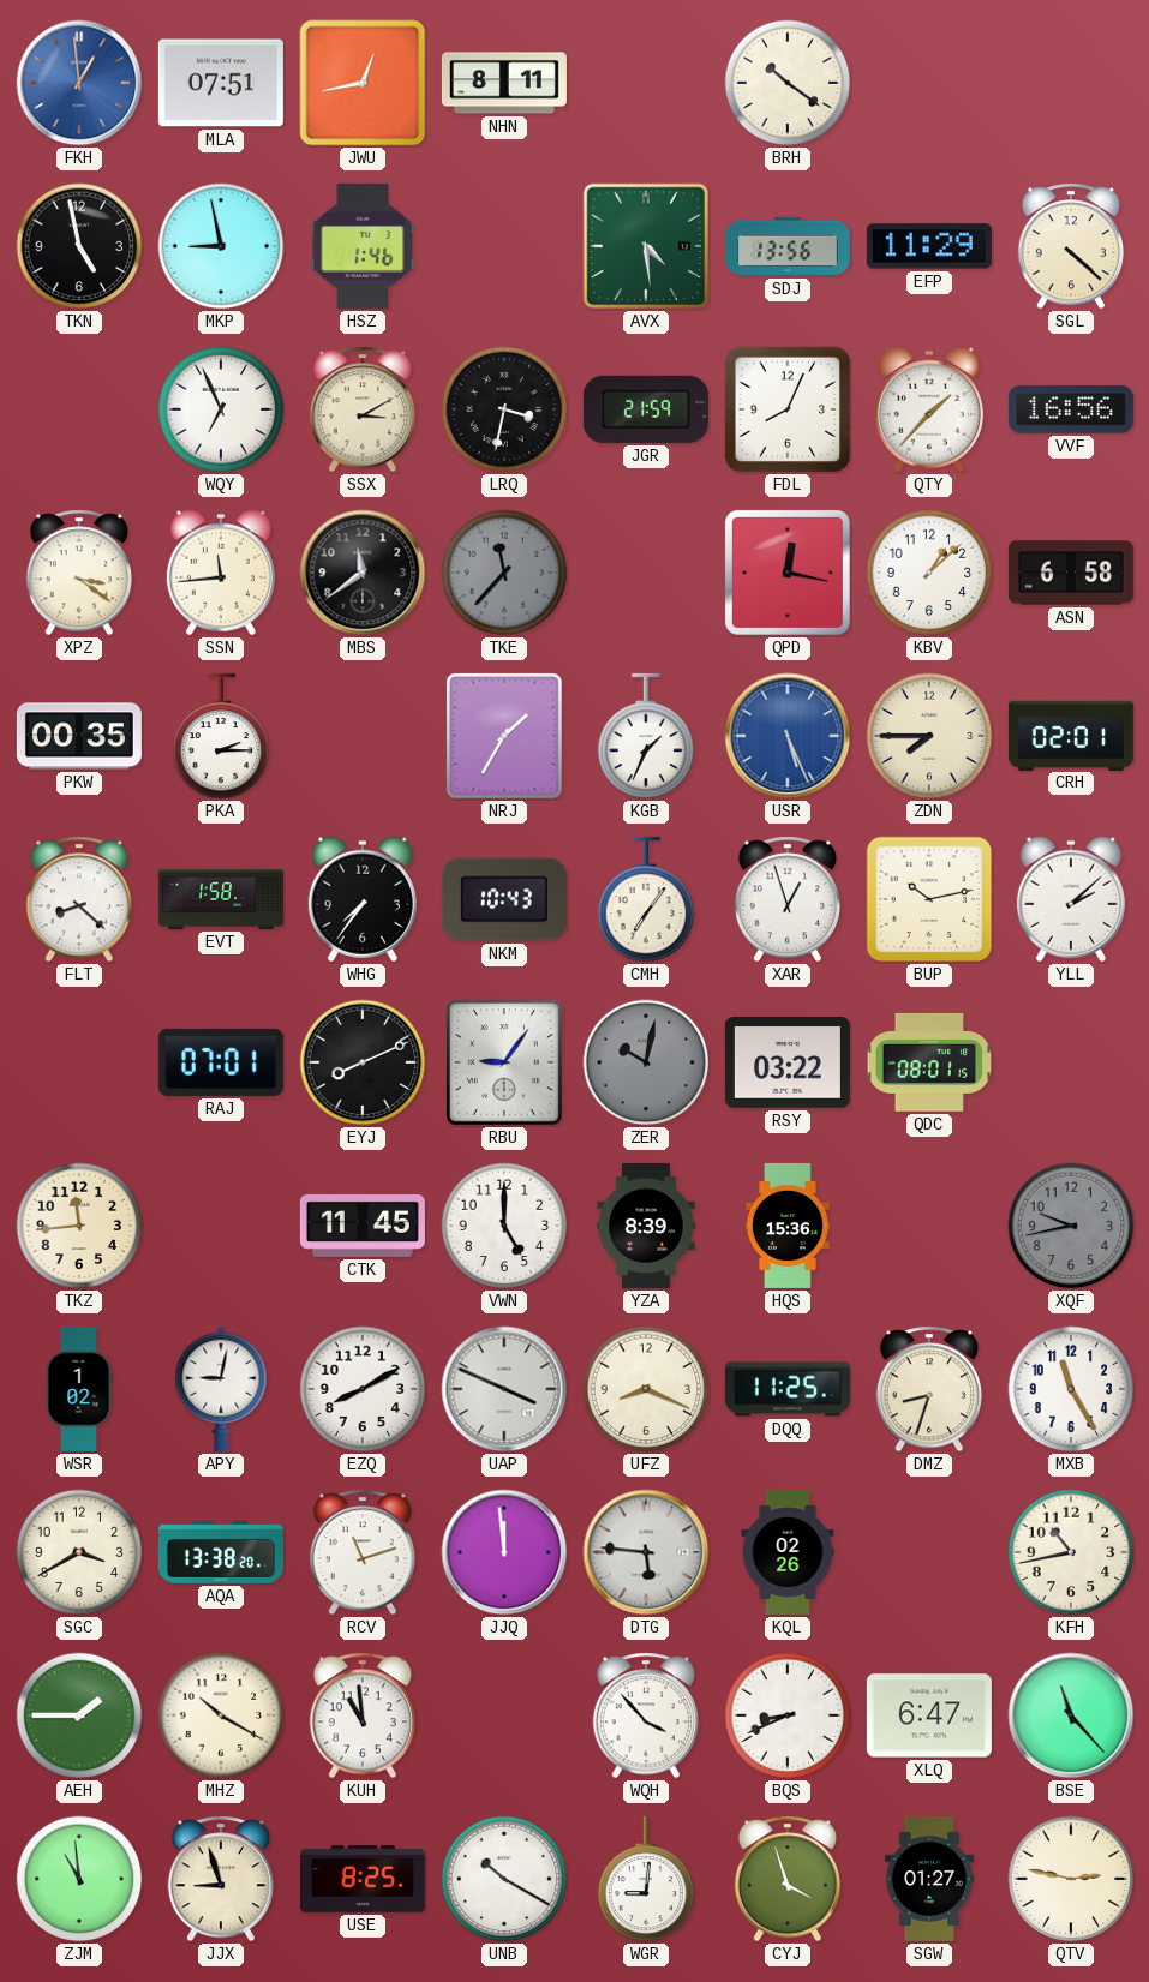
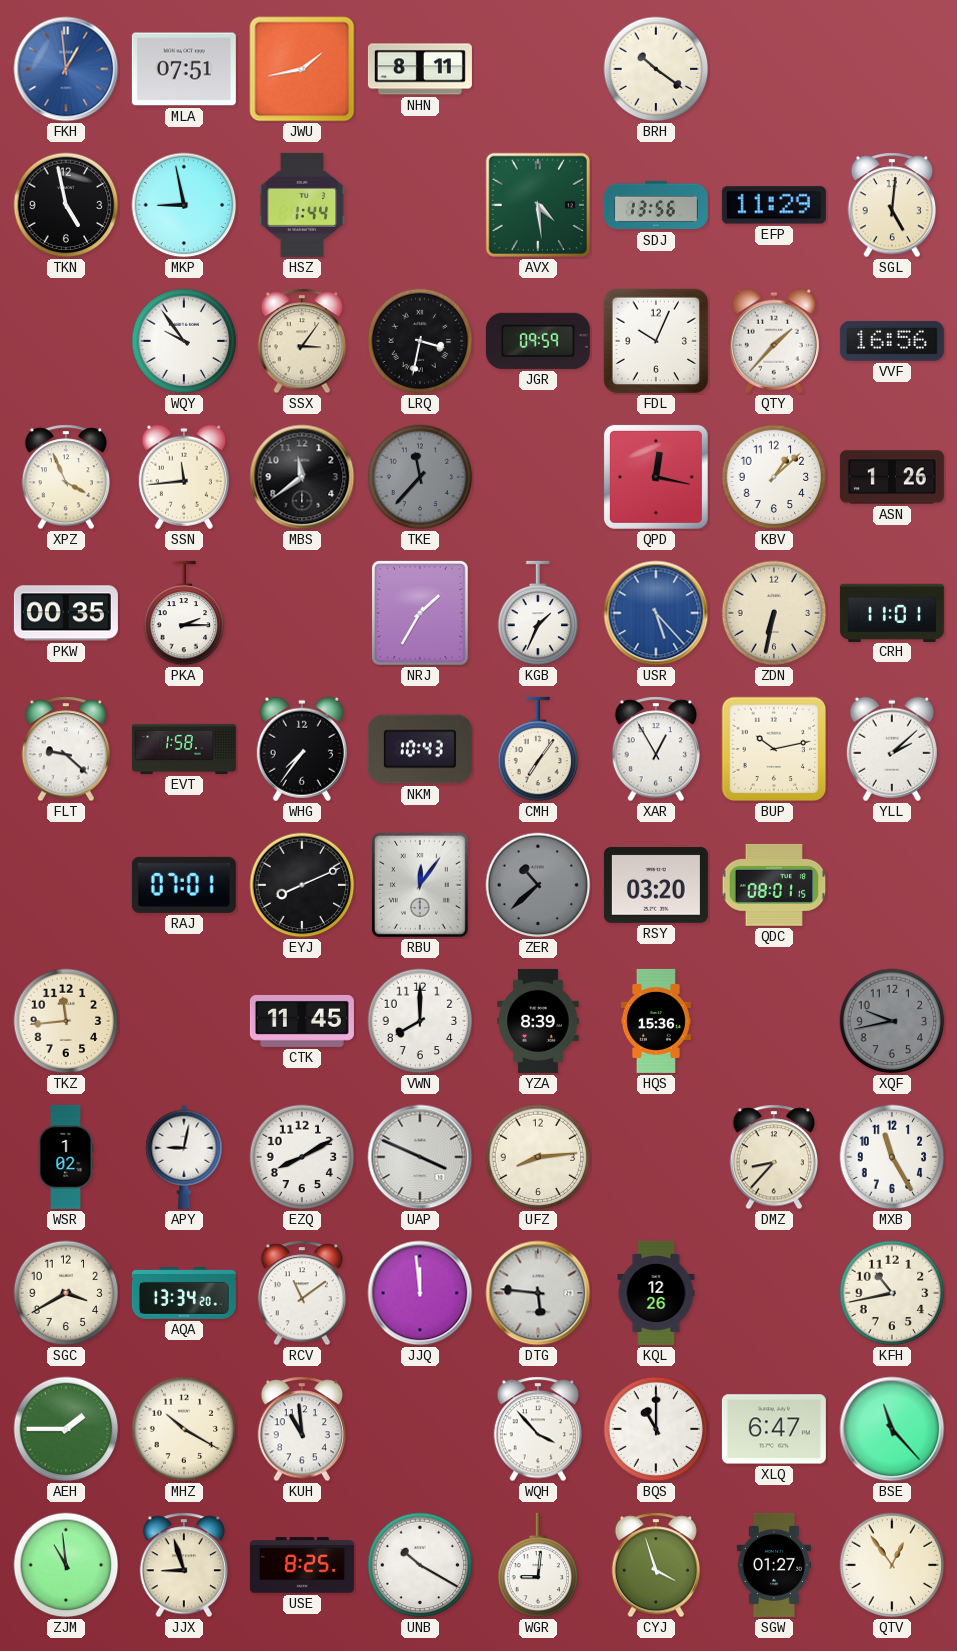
JWU: 12:43 -> 1:43 (302, 69)
HSZ: 1:46 -> 1:44 (302, 205)
SGL: 4:22 -> 5:01 (891, 205)
WQY: 6:56 -> 9:54 (184, 341)
SSX: 3:10 -> 3:06 (301, 341)
JGR: 21:59 -> 09:59 (538, 341)
FDL: 8:04 -> 10:04 (656, 341)
XPZ: 3:21 -> 3:56 (65, 477)
ASN: 6:58 -> 1:26 (892, 477)
USR: 5:26 -> 5:23 (656, 613)
ZDN: 7:45 -> 6:32 (774, 613)
CRH: 02:01 -> 11:01 (892, 612)
FLT: 8:22 -> 9:22 (65, 749)
XAR: 12:57 -> 12:55 (655, 749)
RBU: 9:06 -> 12:06 (420, 885)
ZER: 10:02 -> 10:38 (538, 885)
RSY: 03:22 -> 03:20 (656, 885)
VWN: 5:00 -> 8:00 (420, 1021)
UFZ: 8:19 -> 8:14 (538, 1157)
DQQ: 11:25 -> none (788, 1389)
DMZ: 8:33 -> 8:37 (773, 1157)
AQA: 13:38 -> 13:34 (184, 1294)
RCV: 11:12 -> 11:09 (301, 1293)
KQL: 02:26 -> 12:26 (656, 1293)
BQS: 8:41 -> 11:00 (656, 1429)
QTV: 2:47 -> 12:54 (892, 1565)
